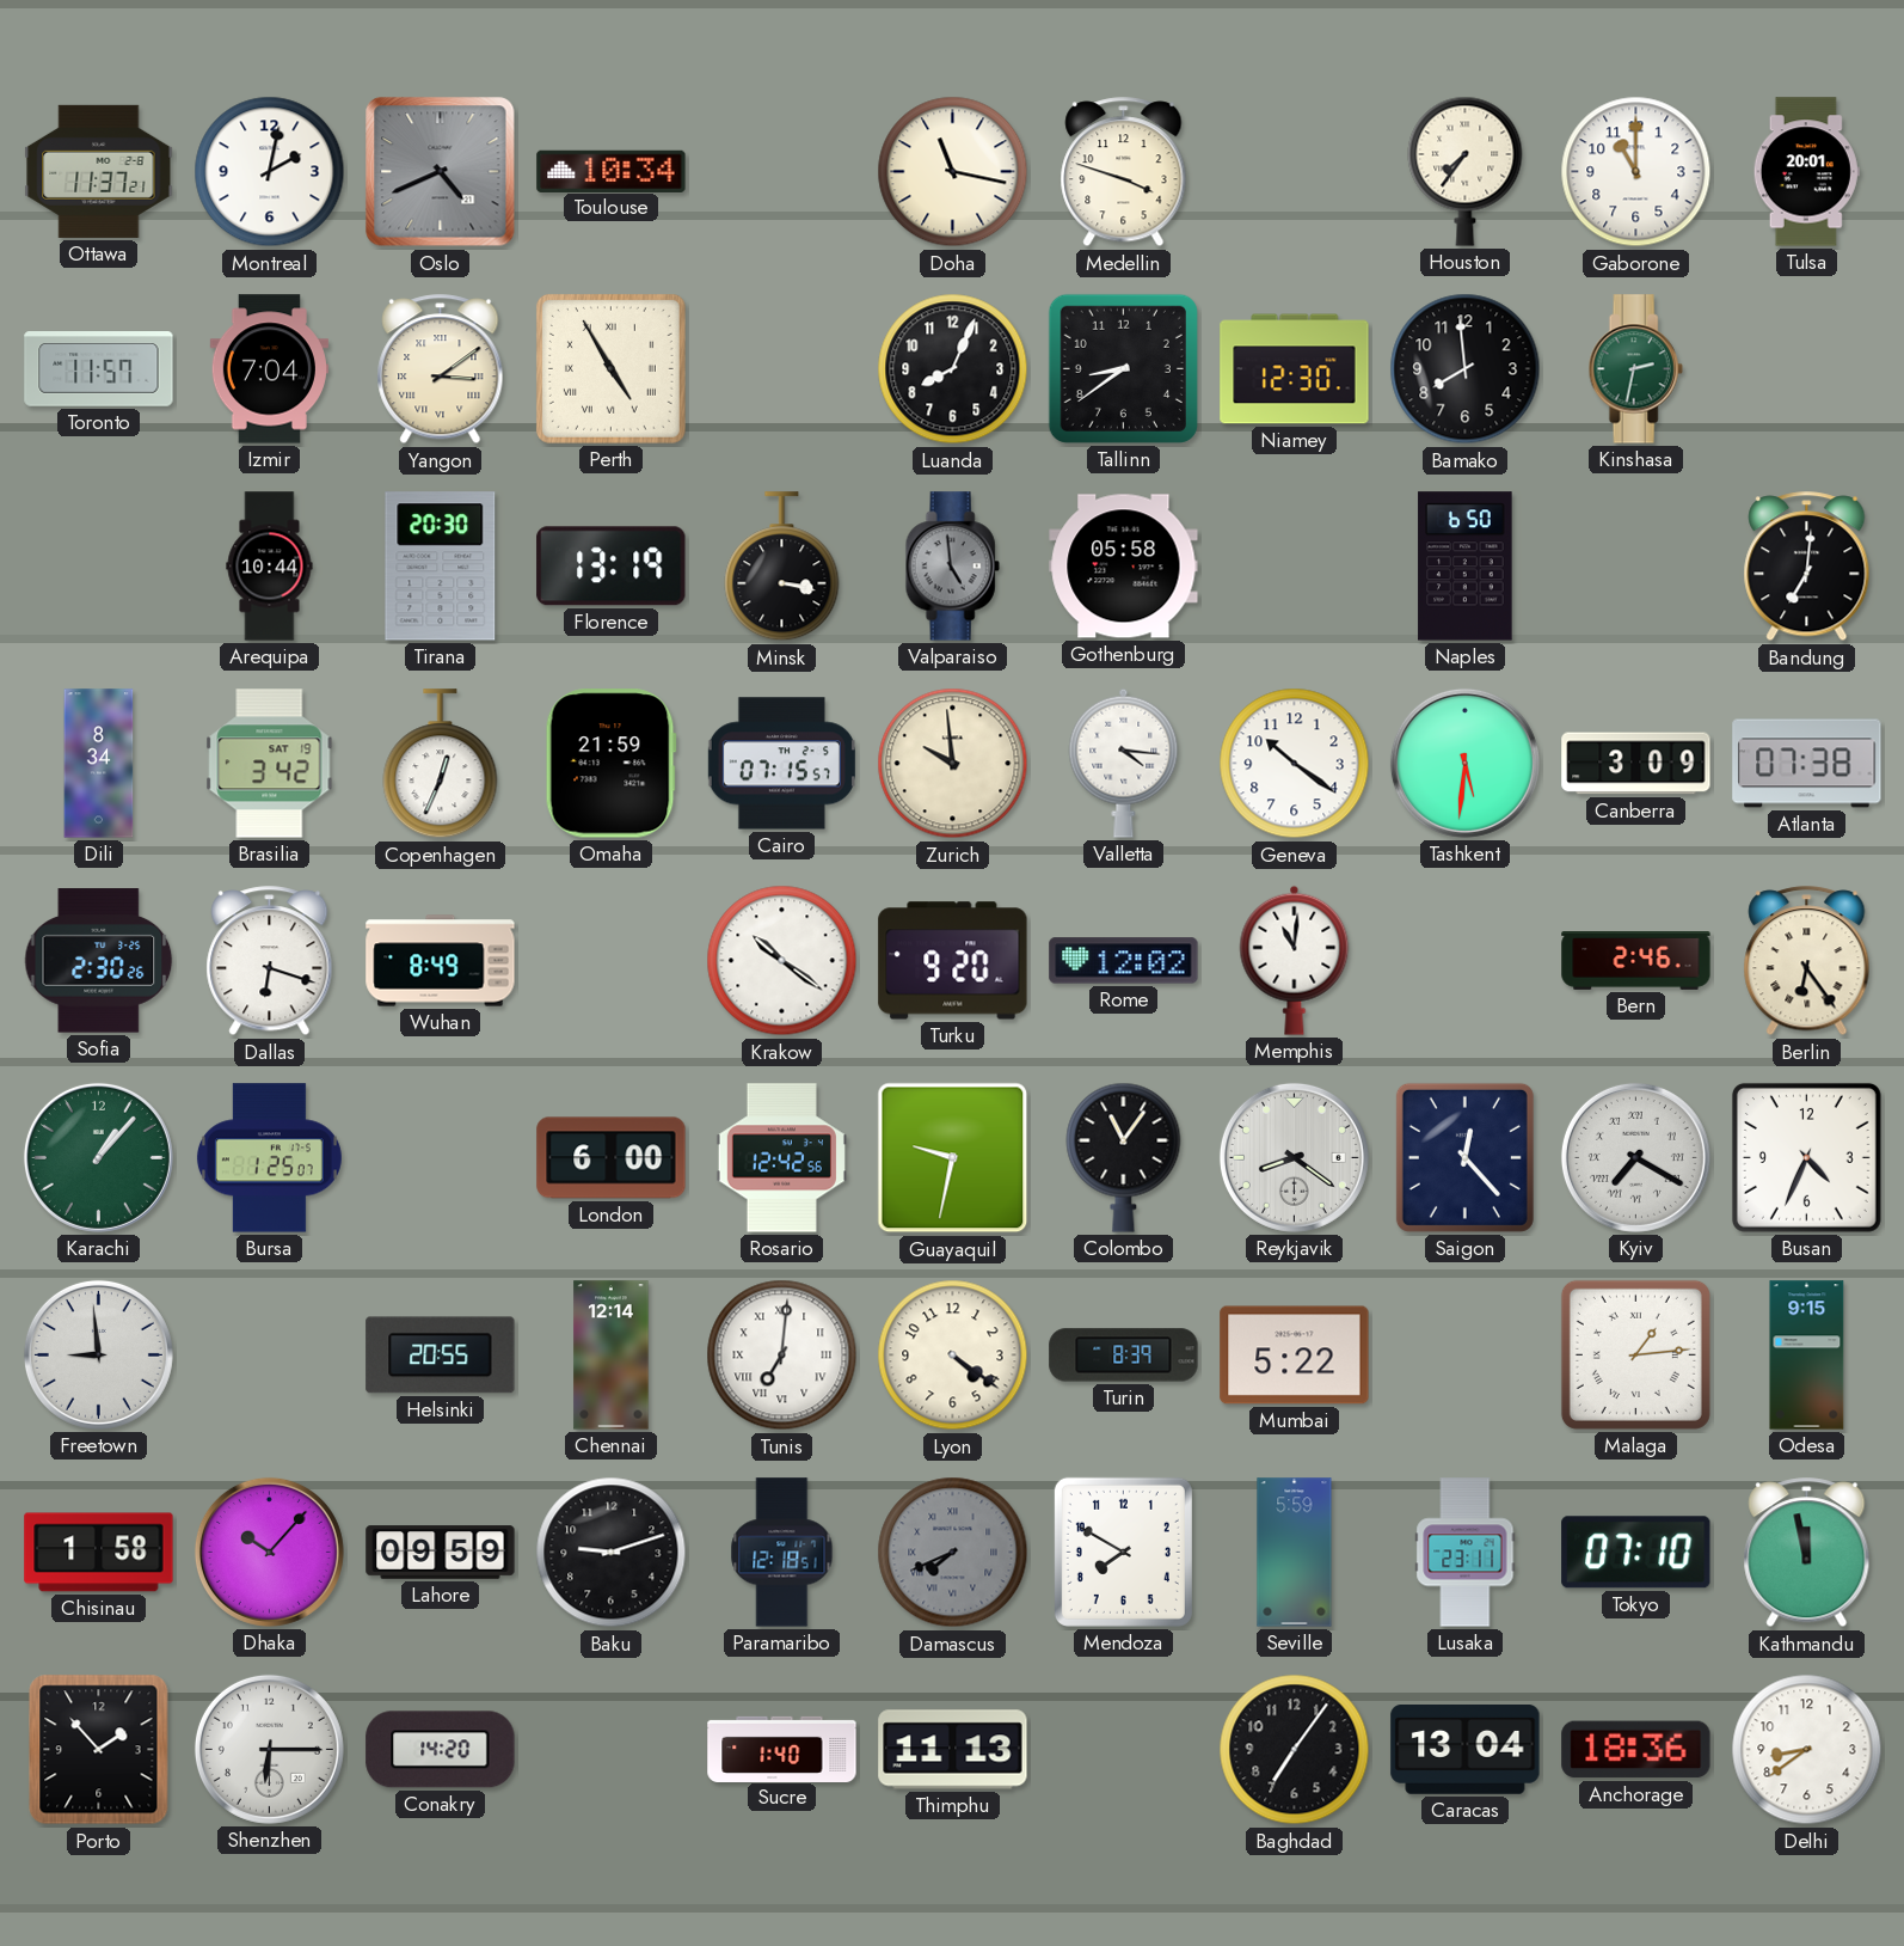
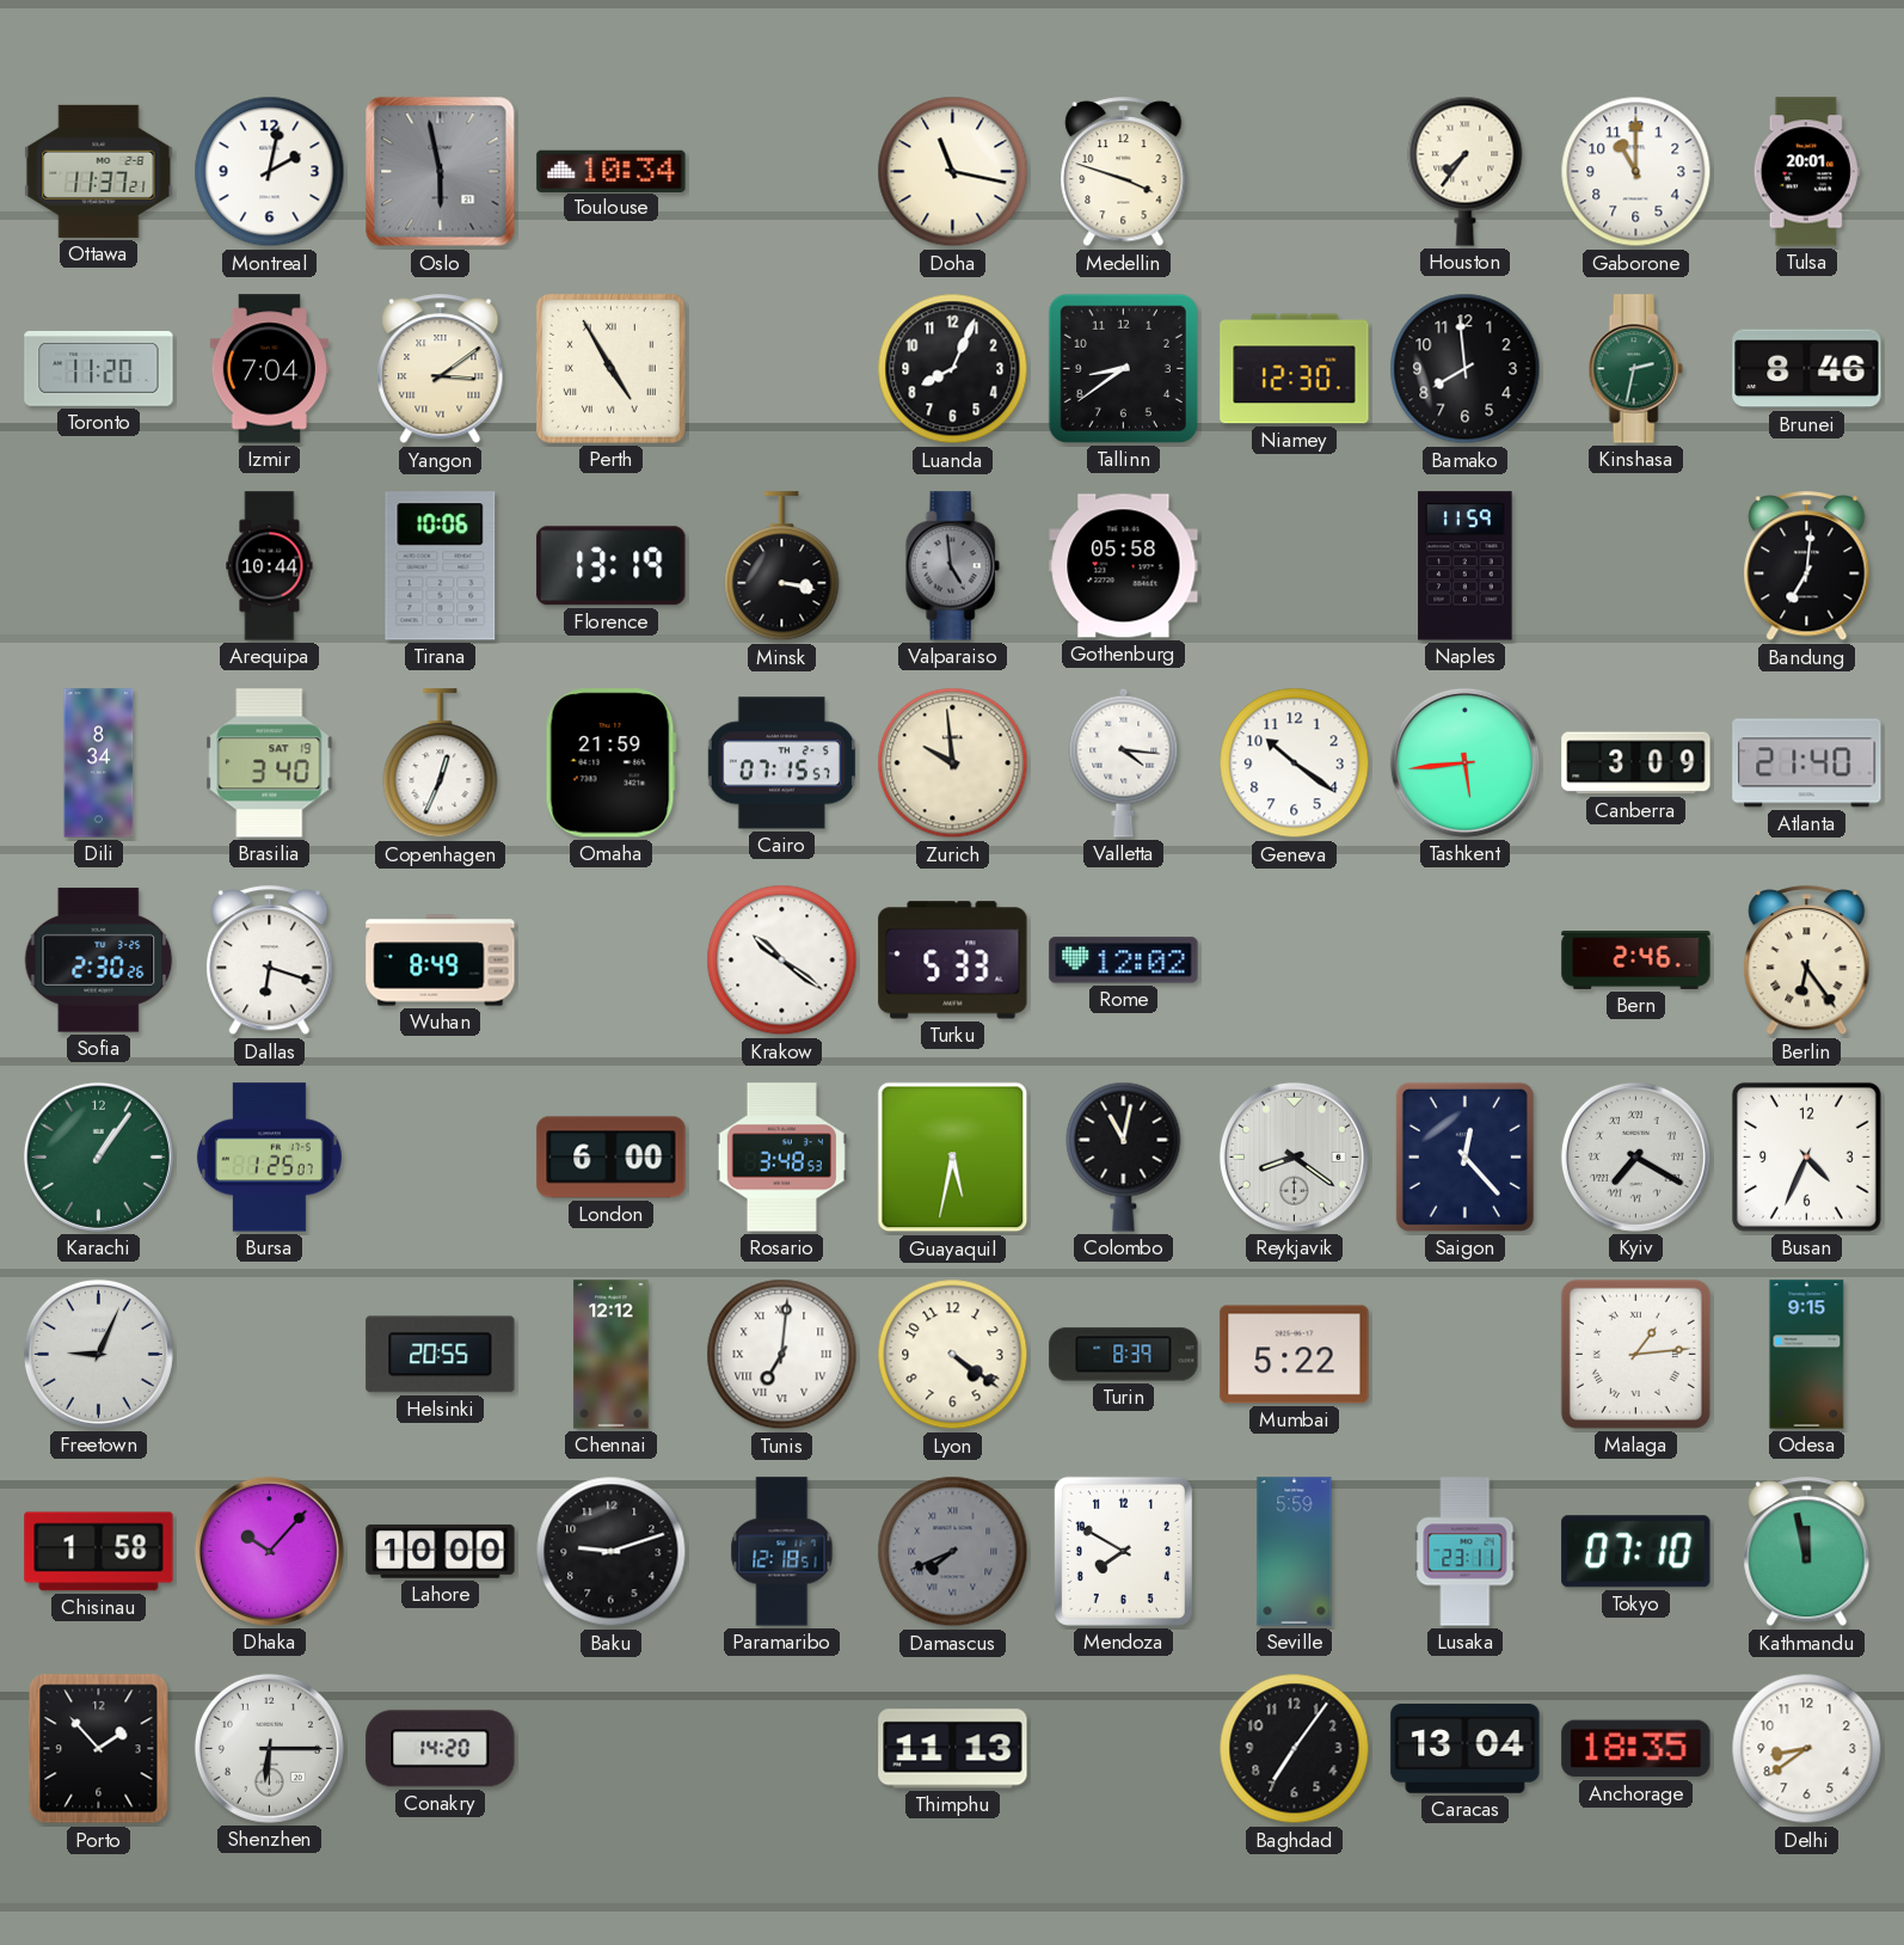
Oslo: 4:41 -> 5:58 (441, 172)
Toronto: 11:57 -> 11:20 (99, 369)
Brunei: none -> 8:46 (1807, 369)
Tirana: 20:30 -> 10:06 (441, 566)
Naples: 6:50 -> 11:59 (1466, 566)
Brasilia: 3:42 -> 3:40 (270, 763)
Tashkent: 5:31 -> 5:44 (1464, 762)
Atlanta: 07:38 -> 21:40 (1807, 763)
Turku: 9:20 -> 5:33 (953, 961)
Memphis: 11:01 -> none (1295, 960)
Karachi: 1:07 -> 1:06 (98, 1156)
Rosario: 12:42 -> 3:48 (781, 1158)
Guayaquil: 9:32 -> 5:32 (953, 1158)
Colombo: 11:06 -> 11:02 (1124, 1156)
Freetown: 8:59 -> 9:04 (98, 1354)
Chennai: 12:14 -> 12:12 (612, 1355)
Lahore: 09:59 -> 10:00 (441, 1552)
Sucre: 1:40 -> none (782, 1749)
Anchorage: 18:36 -> 18:35 (1636, 1749)
